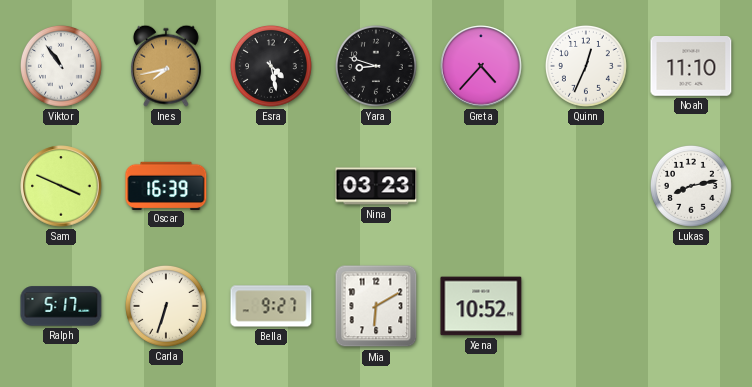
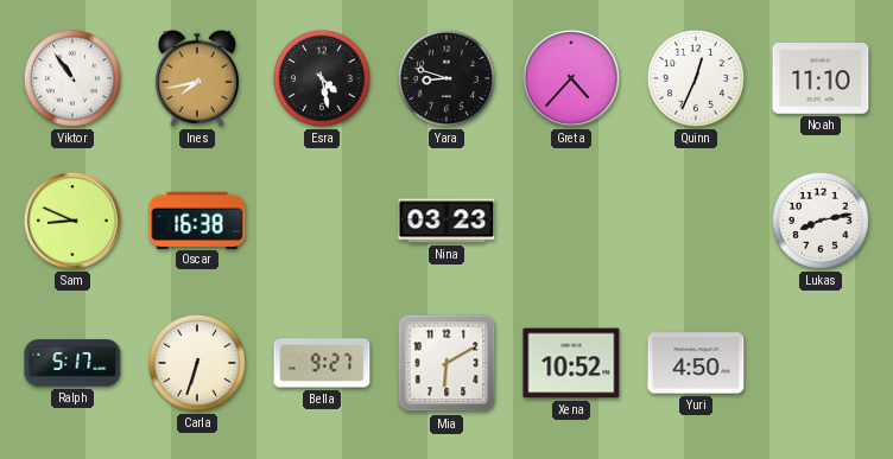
Sam: 3:49 -> 8:49 (72, 221)
Oscar: 16:39 -> 16:38 (197, 219)
Yuri: none -> 4:50 (696, 363)
